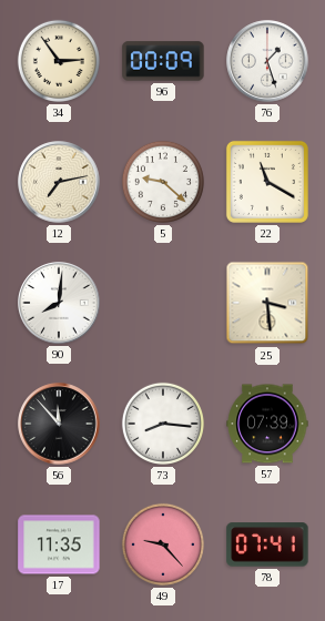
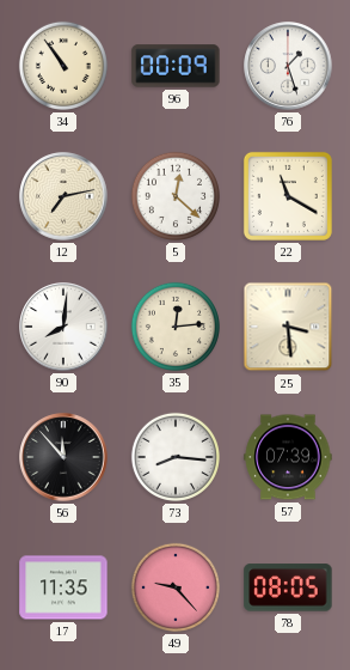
34: 2:54 -> 10:54 (63, 66)
5: 9:22 -> 12:22 (176, 196)
35: none -> 12:14 (176, 327)
78: 07:41 -> 08:05 (288, 587)
